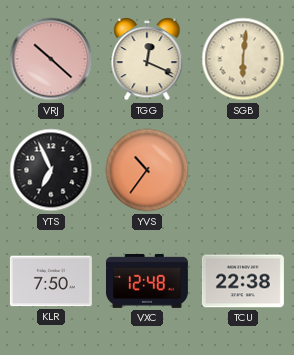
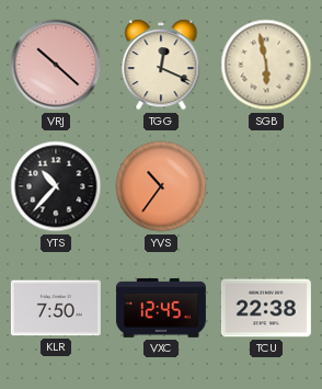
SGB: 6:01 -> 5:58 (266, 65)
YTS: 6:56 -> 10:37 (56, 186)
VXC: 12:48 -> 12:45 (161, 308)
